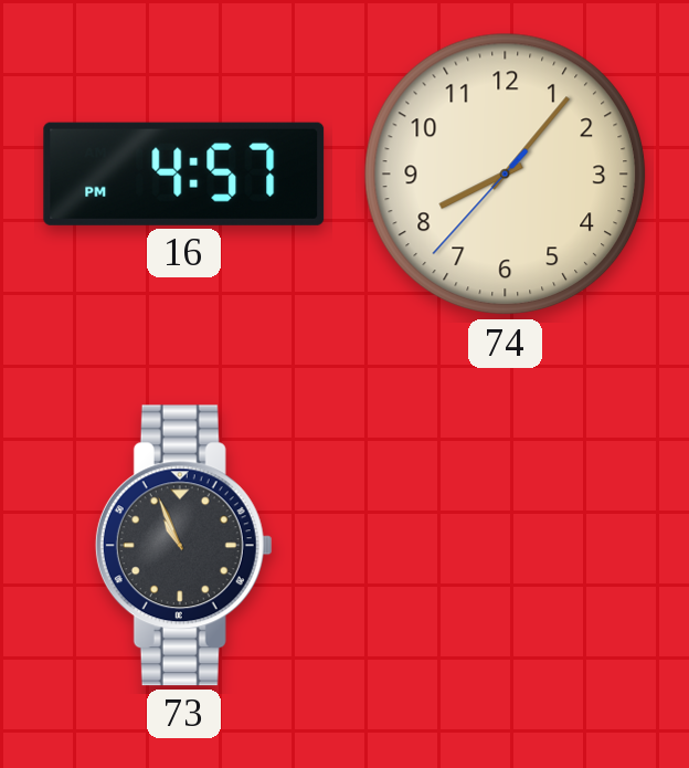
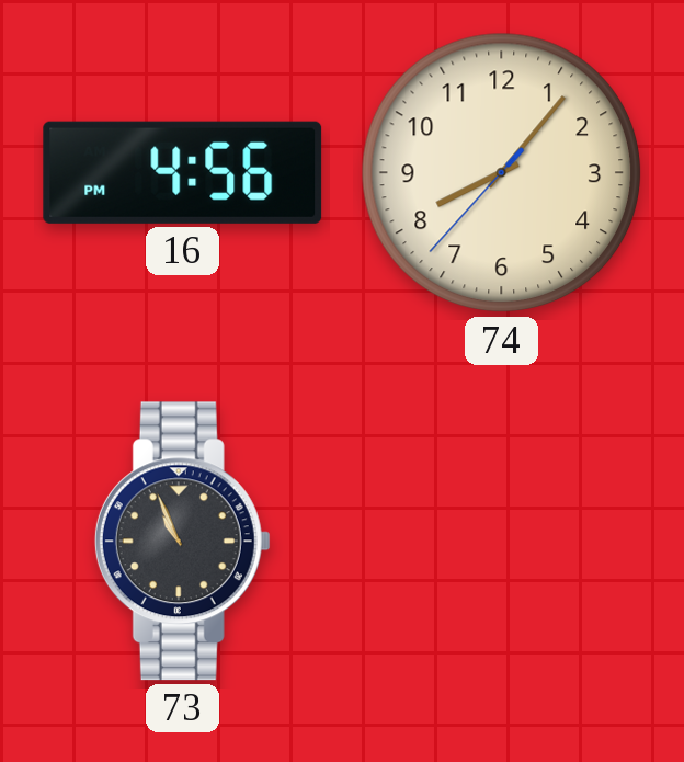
16: 4:57 -> 4:56 (183, 172)
